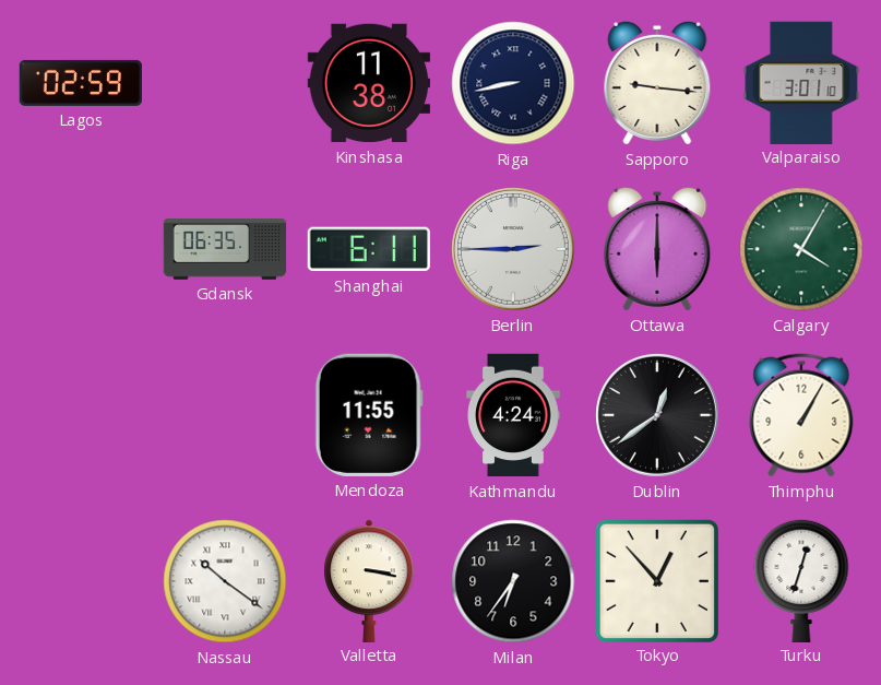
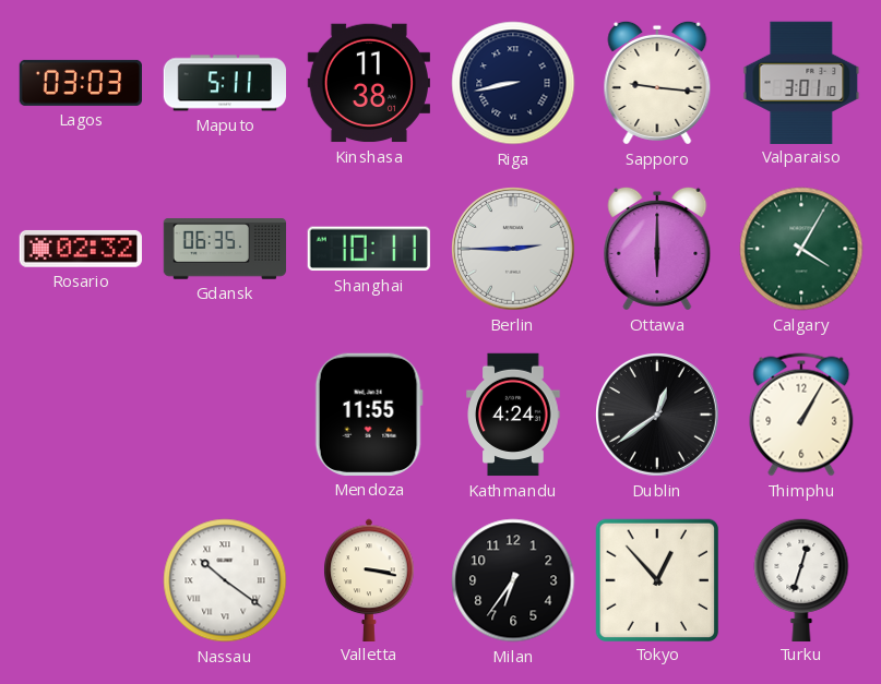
Lagos: 02:59 -> 03:03 (80, 83)
Maputo: none -> 5:11 (224, 83)
Rosario: none -> 02:32 (81, 249)
Shanghai: 6:11 -> 10:11 (369, 249)
